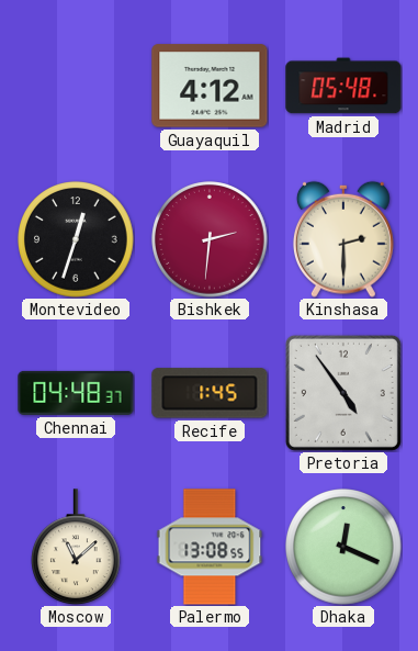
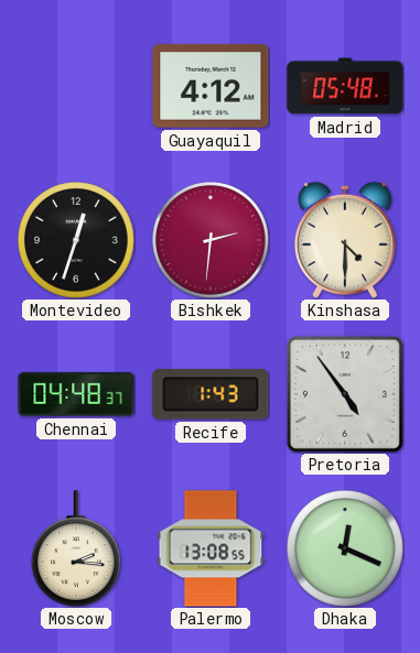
Kinshasa: 2:30 -> 4:30 (345, 240)
Recife: 1:45 -> 1:43 (211, 394)
Moscow: 11:08 -> 2:16 (77, 548)
